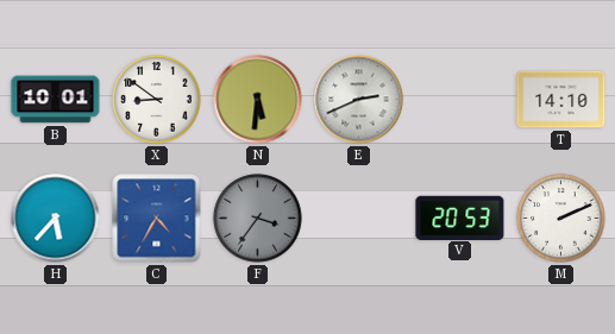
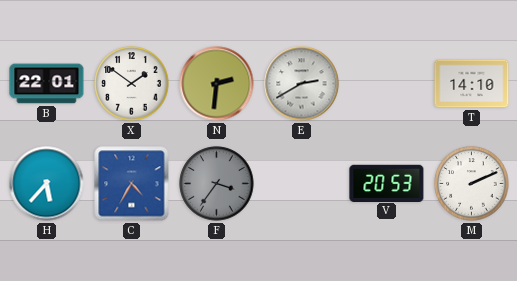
B: 10:01 -> 22:01 (47, 84)
X: 8:51 -> 1:51 (132, 84)
N: 5:31 -> 2:31 (217, 84)
E: 2:41 -> 2:40 (302, 84)
